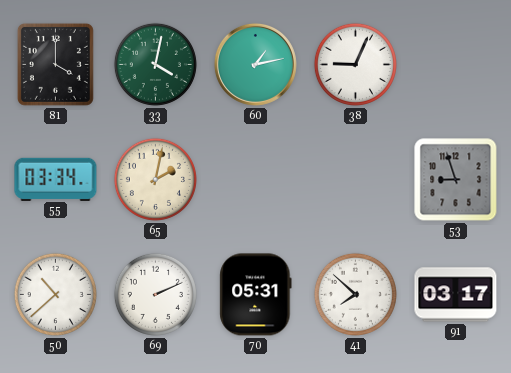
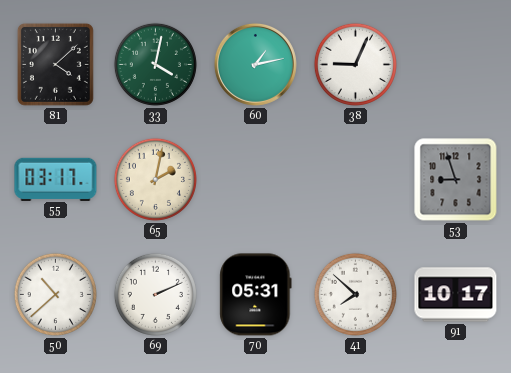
81: 4:00 -> 4:08 (55, 64)
55: 03:34 -> 03:17 (56, 179)
91: 03:17 -> 10:17 (456, 295)
